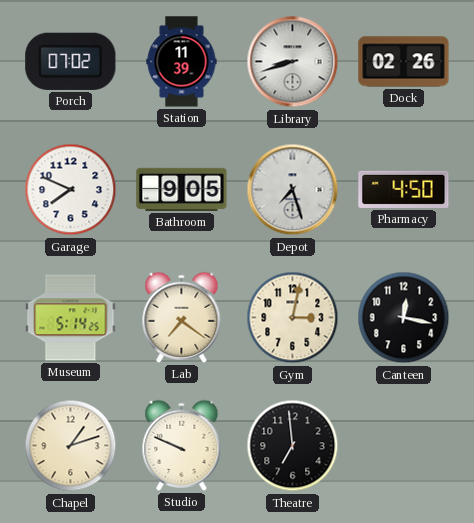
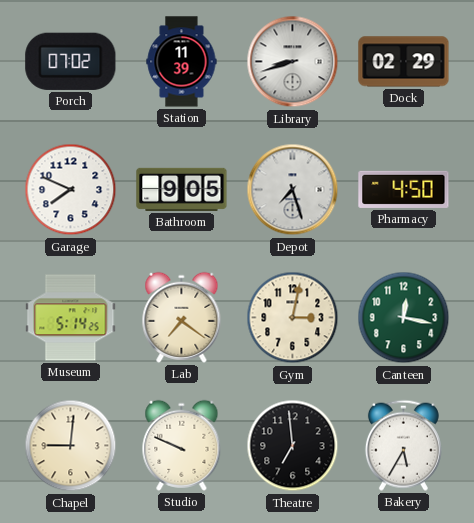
Dock: 02:26 -> 02:29 (404, 62)
Canteen dial: black -> green (404, 318)
Chapel: 1:12 -> 9:01 (71, 446)
Bakery: none -> 5:35 (403, 445)
